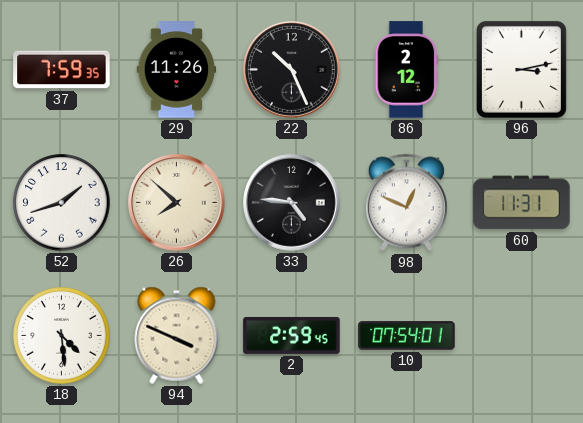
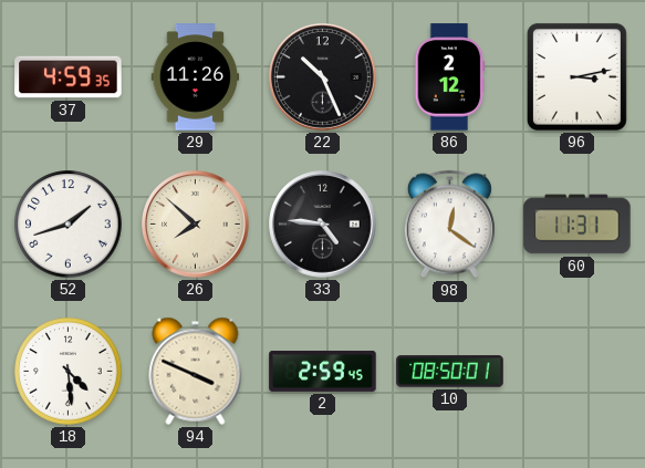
37: 7:59 -> 4:59 (69, 77)
98: 12:49 -> 12:21 (449, 225)
10: 07:54 -> 08:50 (450, 372)
